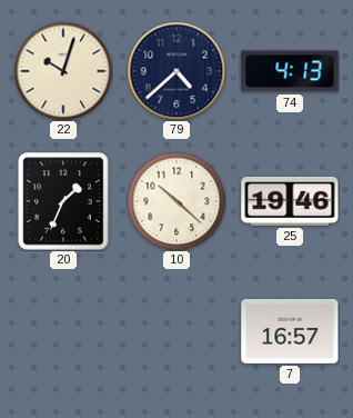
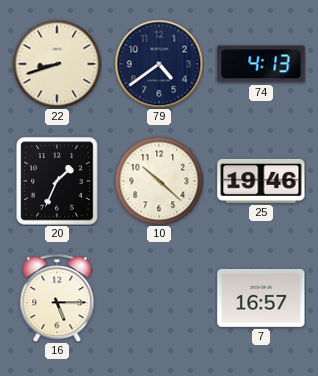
22: 10:03 -> 8:42 (57, 64)
79: 4:38 -> 4:39 (159, 64)
16: none -> 5:15 (57, 298)
